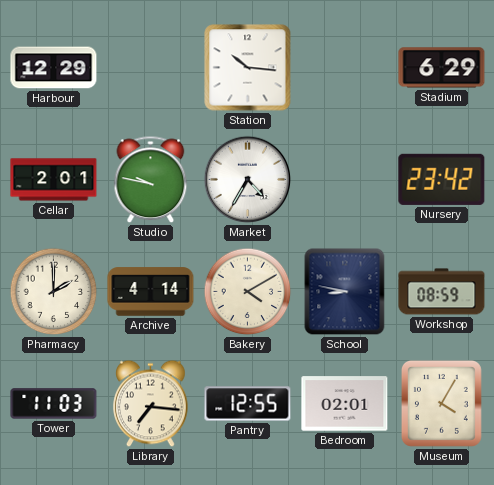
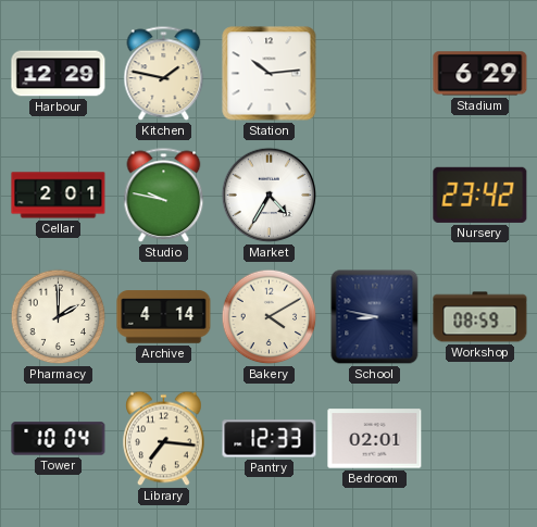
Kitchen: none -> 1:47 (164, 74)
Station: 10:16 -> 10:14 (270, 74)
Tower: 11:03 -> 10:04 (59, 439)
Pantry: 12:55 -> 12:33 (270, 439)
Museum: 4:05 -> none (441, 403)
